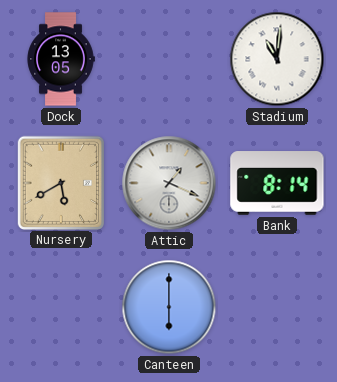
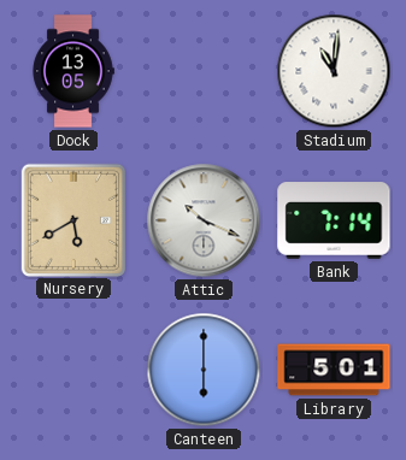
Attic: 1:19 -> 10:19 (204, 220)
Bank: 8:14 -> 7:14 (334, 220)
Library: none -> 5:01 (334, 370)
